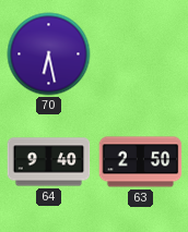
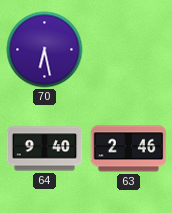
63: 2:50 -> 2:46 (129, 149)
